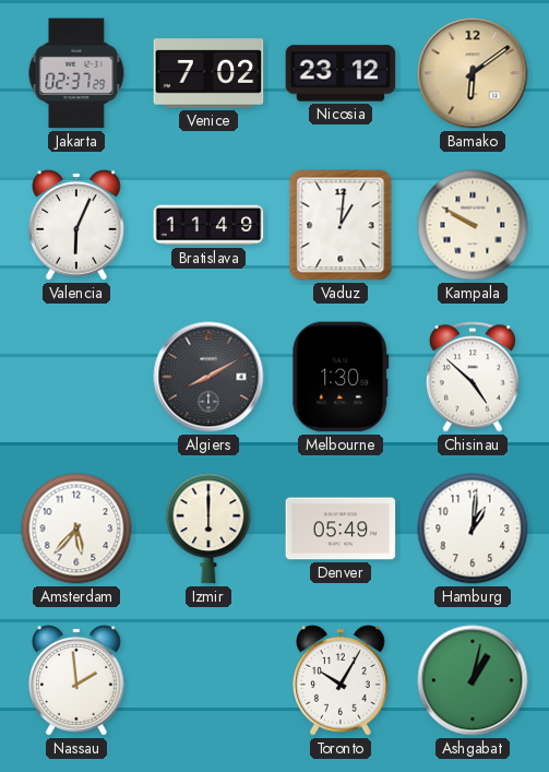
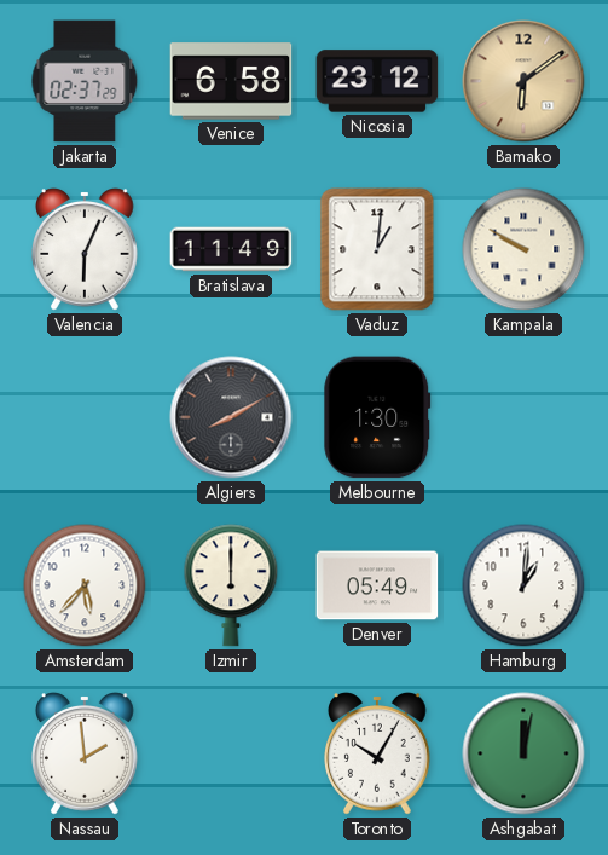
Venice: 7:02 -> 6:58 (231, 81)
Chisinau: 4:52 -> none (473, 377)
Ashgabat: 1:02 -> 12:02 (523, 753)
